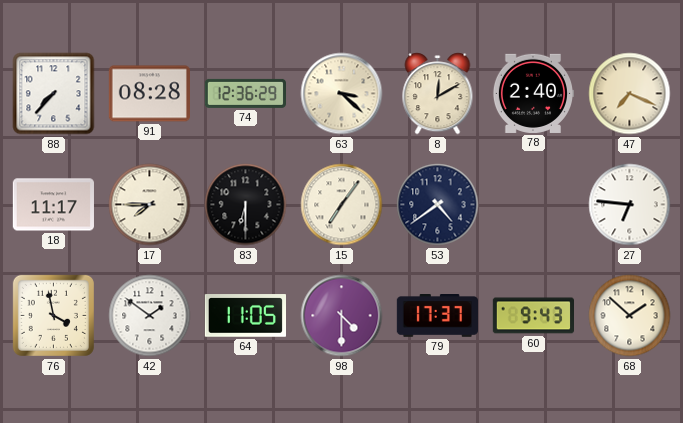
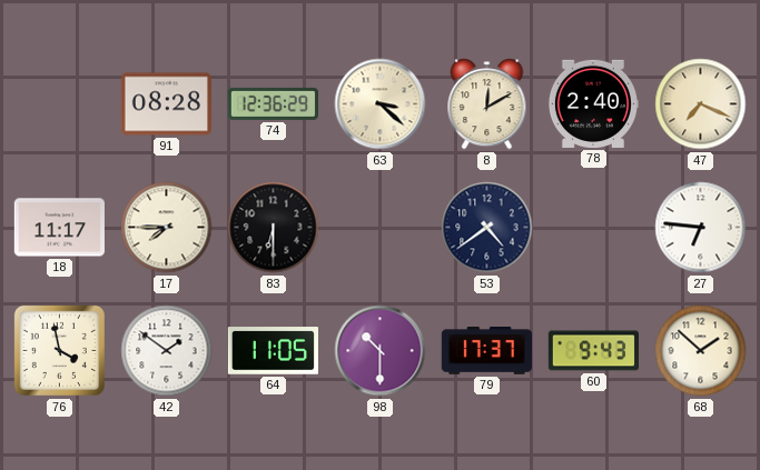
88: 7:37 -> none (54, 94)
15: 7:06 -> none (342, 205)
98: 4:30 -> 10:30 (381, 351)
